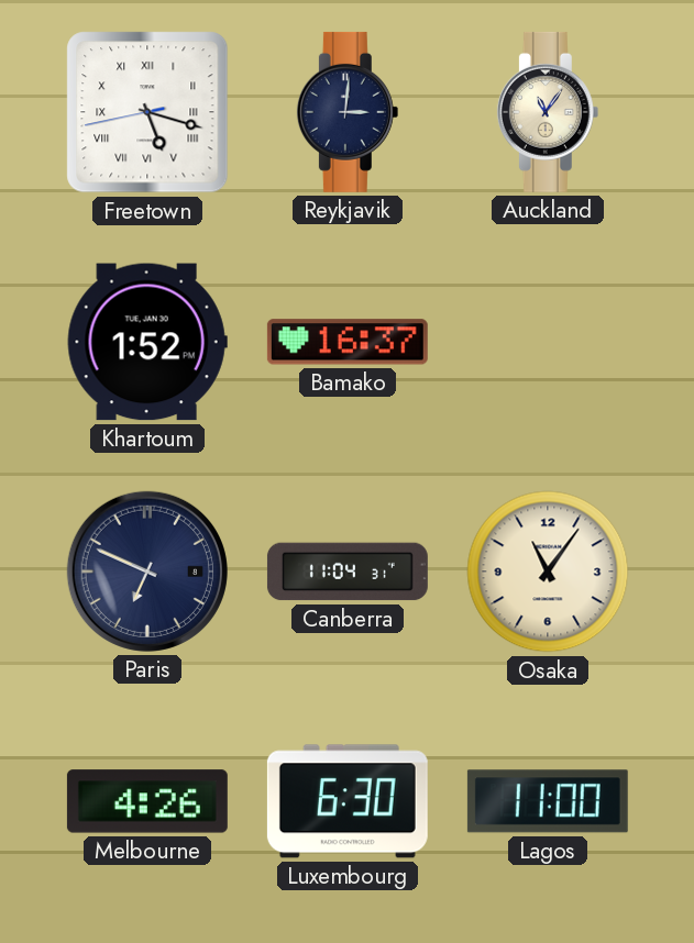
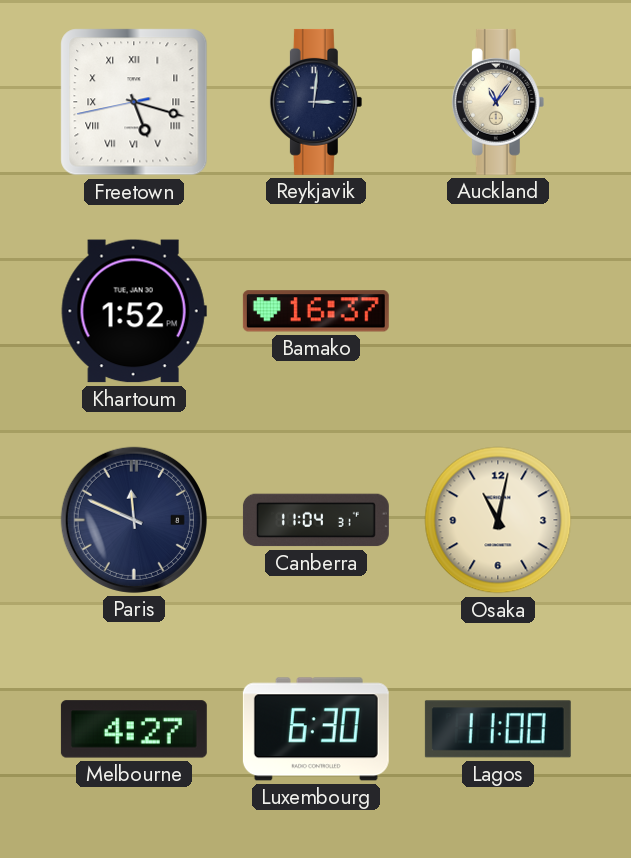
Paris: 6:49 -> 11:49 (134, 520)
Osaka: 11:06 -> 11:02 (498, 520)
Melbourne: 4:26 -> 4:27 (134, 729)
